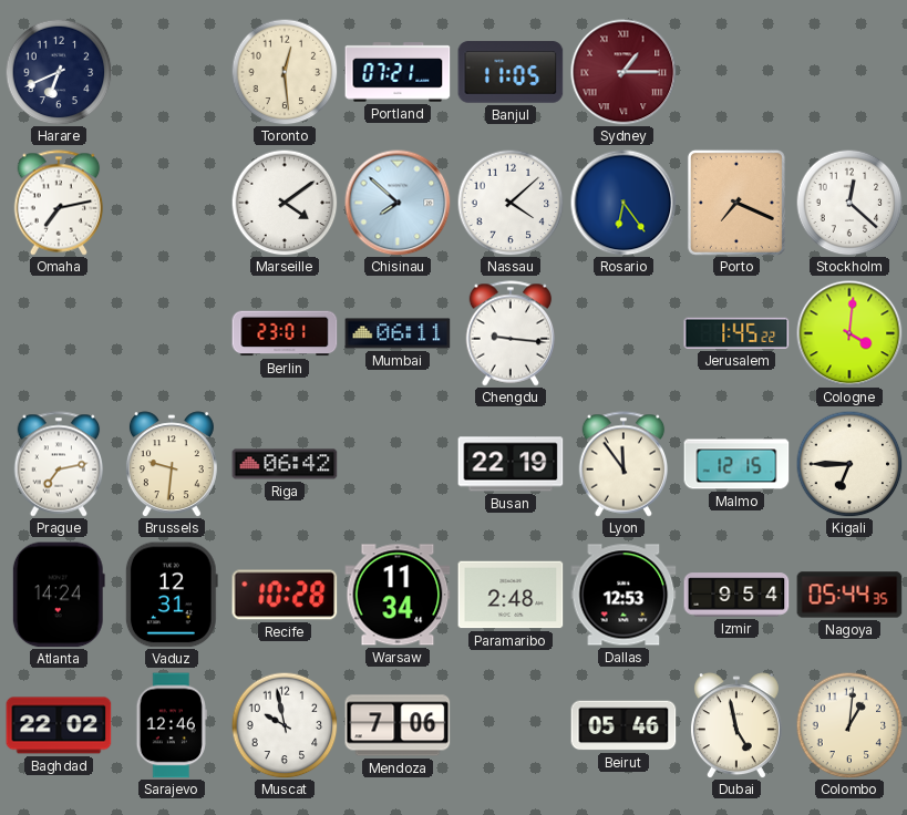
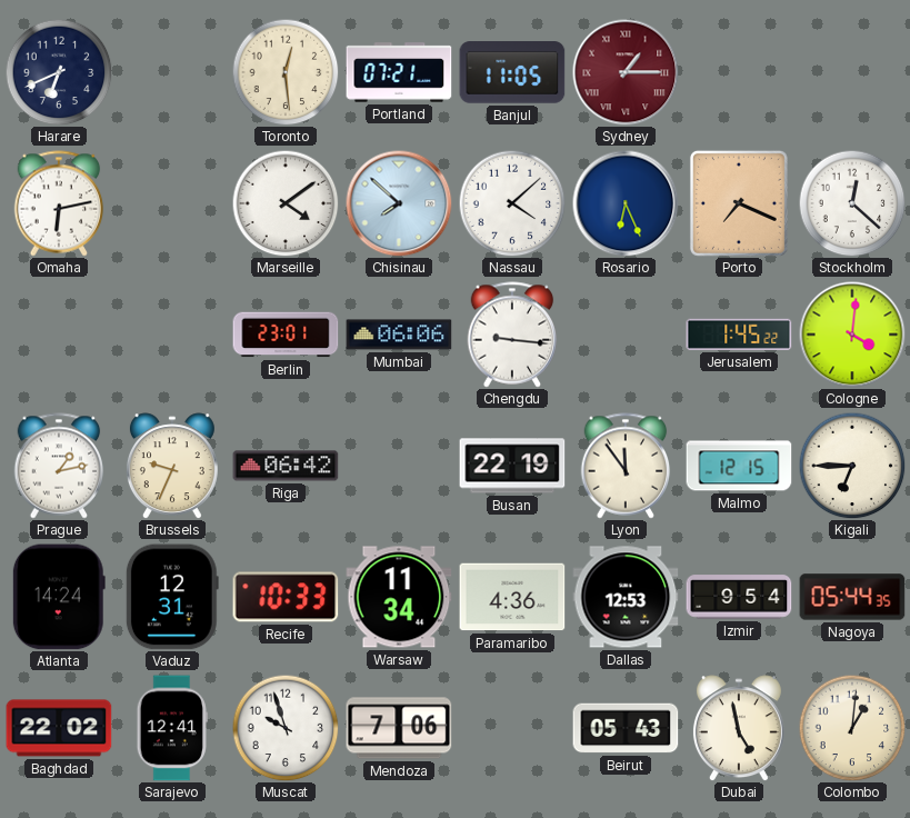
Omaha: 7:13 -> 6:13 (59, 203)
Rosario: 6:24 -> 6:26 (626, 203)
Mumbai: 06:11 -> 06:06 (399, 335)
Prague: 7:13 -> 1:13 (59, 466)
Brussels: 9:31 -> 9:34 (172, 466)
Recife: 10:28 -> 10:33 (286, 597)
Paramaribo: 2:48 -> 4:36 (512, 597)
Sarajevo: 12:46 -> 12:41 (172, 728)
Muscat: 9:58 -> 9:57 (286, 728)
Beirut: 05:46 -> 05:43 (626, 728)
